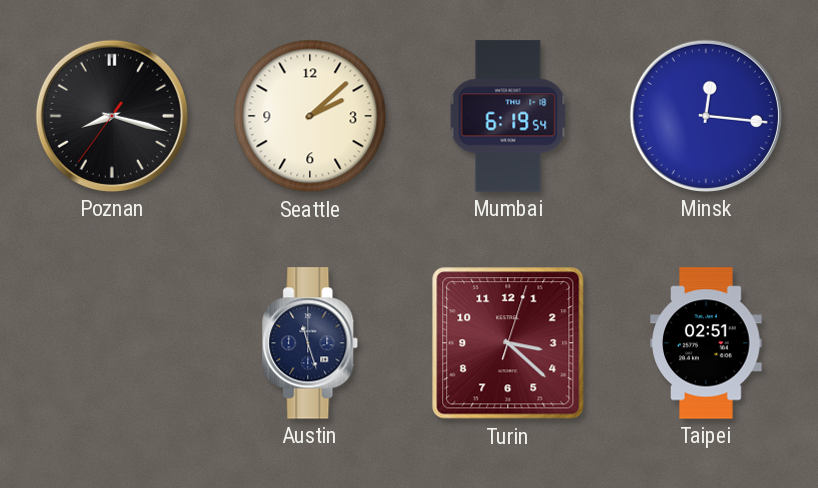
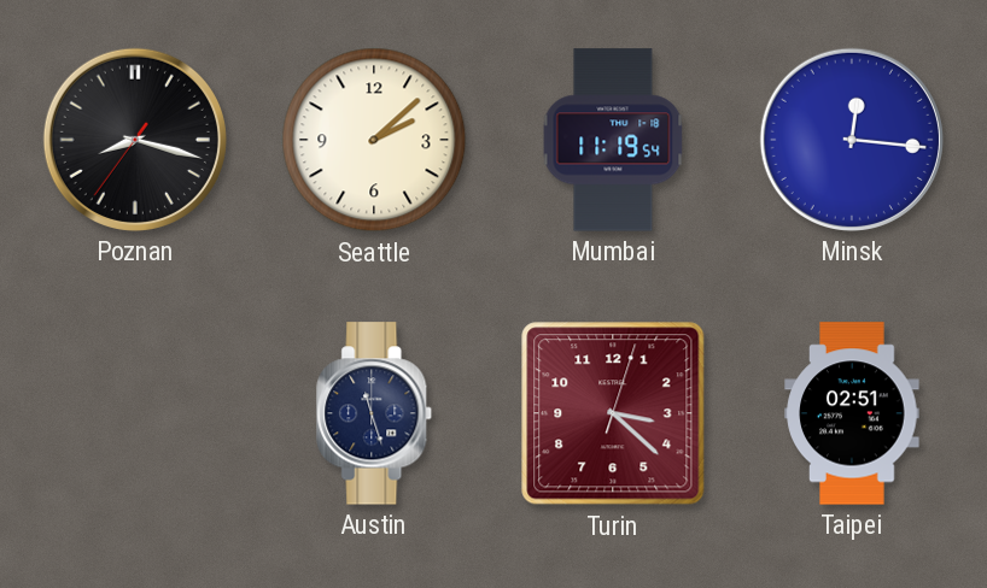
Mumbai: 6:19 -> 11:19 (613, 140)
